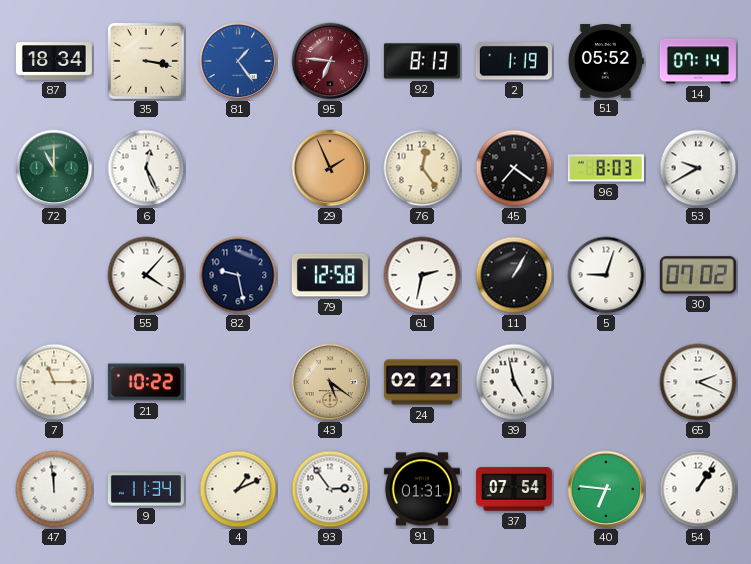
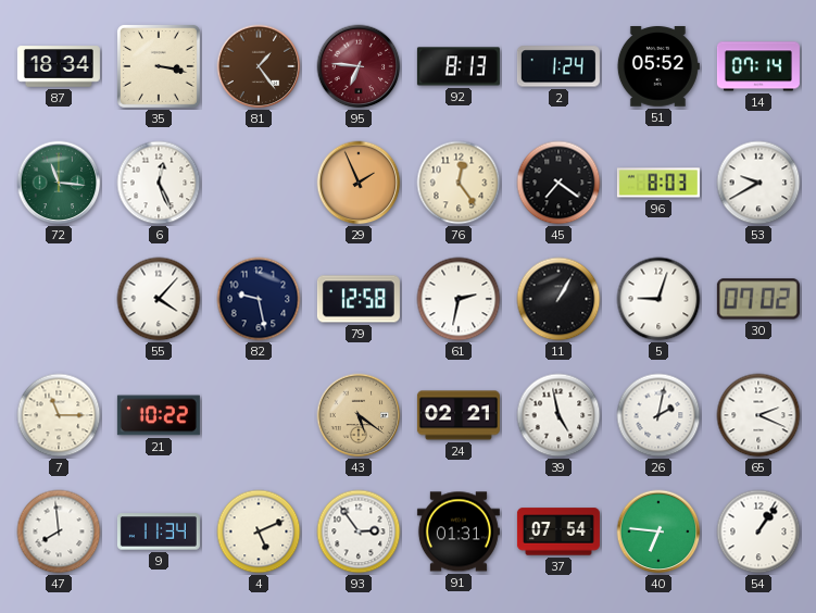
81 dial: blue -> brown (259, 66)
2: 1:19 -> 1:24 (558, 66)
72: 11:00 -> 11:16 (59, 183)
26: none -> 2:02 (658, 415)
47: 11:59 -> 7:59 (59, 531)
4: 1:11 -> 5:11 (259, 531)
